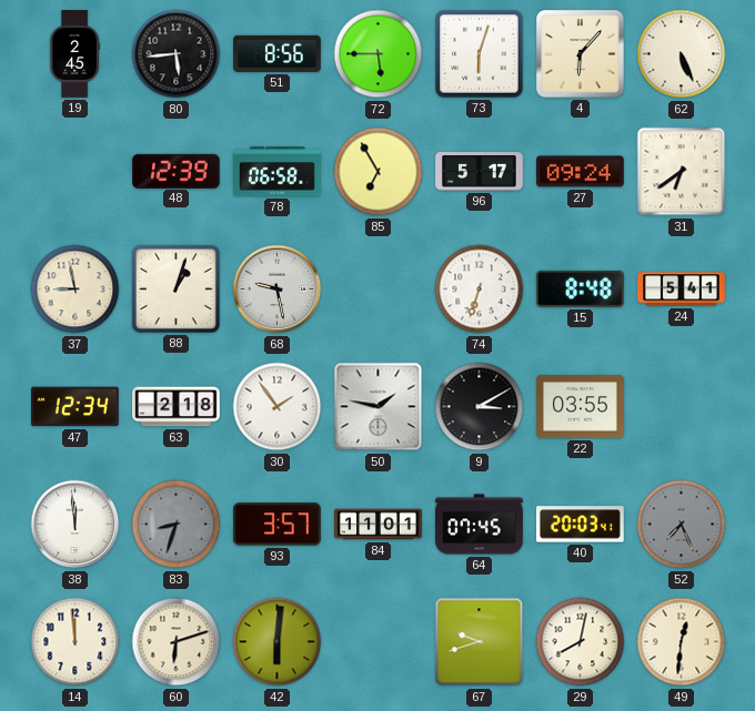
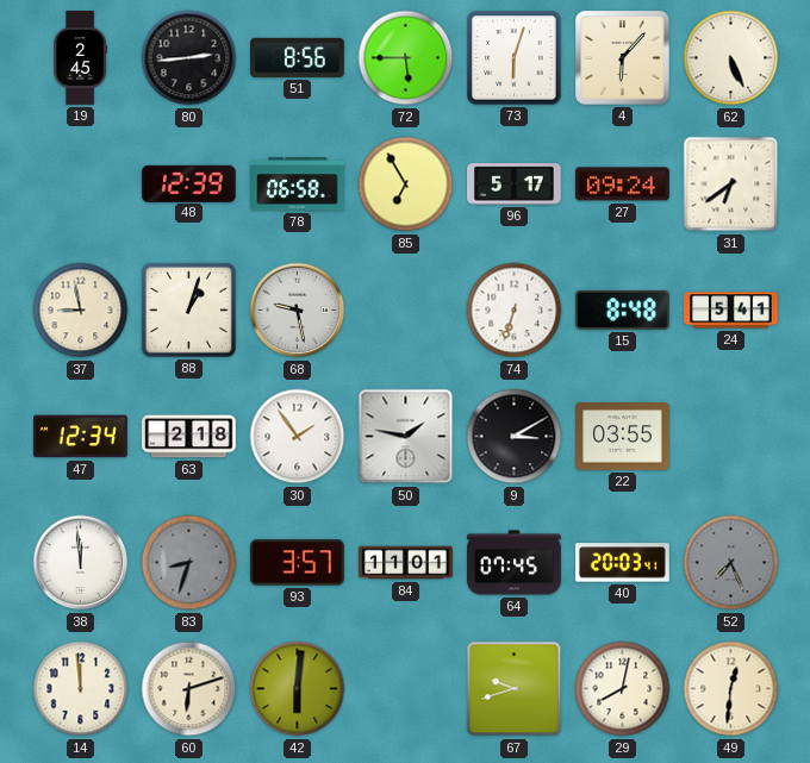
80: 5:44 -> 2:44 (189, 58)
